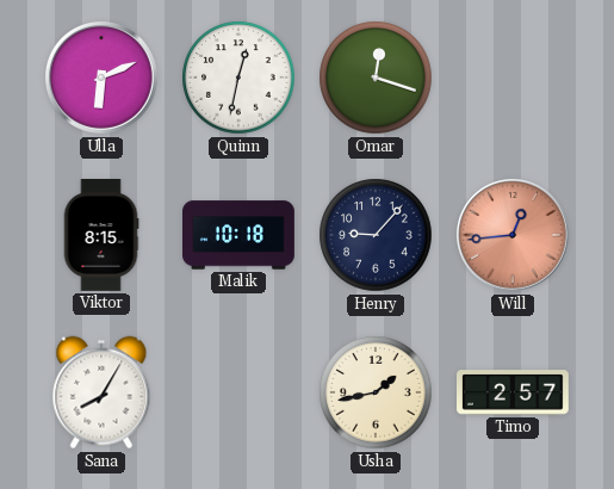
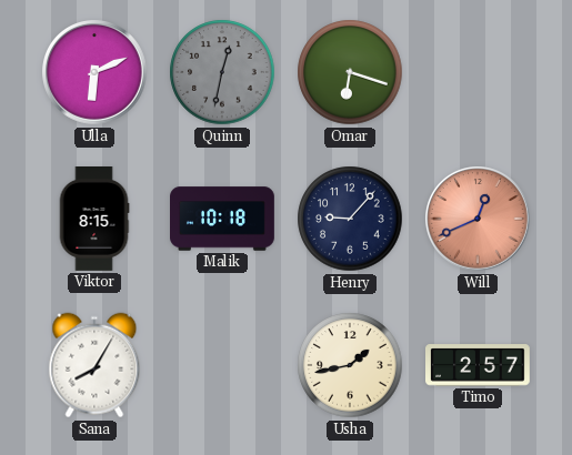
Quinn dial: white -> grey (222, 72)
Omar: 12:18 -> 6:18 (350, 72)
Will: 12:44 -> 12:41 (479, 220)
